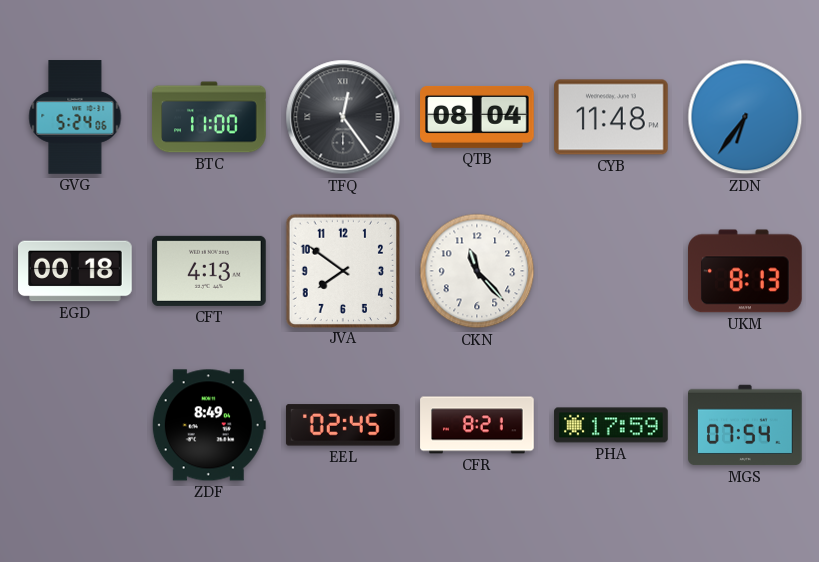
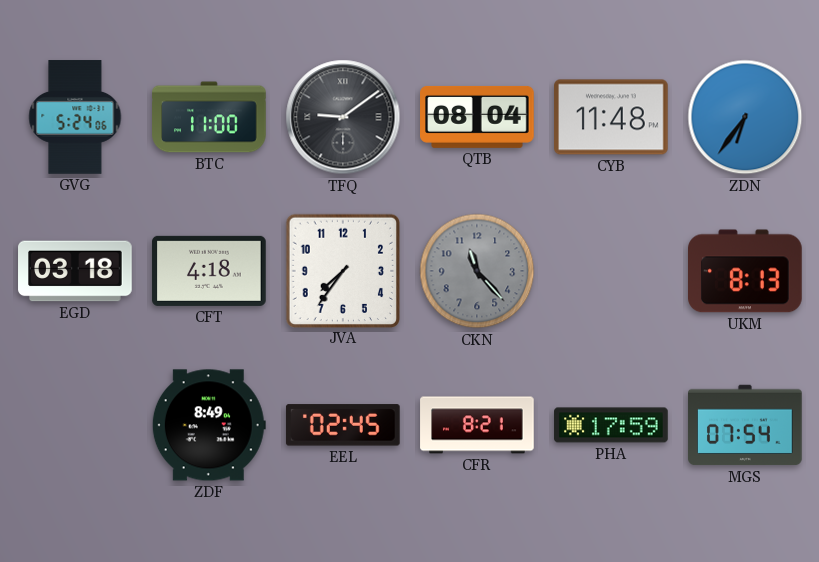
TFQ: 12:24 -> 9:09 (343, 117)
EGD: 00:18 -> 03:18 (75, 271)
CFT: 4:13 -> 4:18 (209, 271)
JVA: 7:51 -> 7:36 (342, 270)
CKN dial: white -> grey (477, 271)
